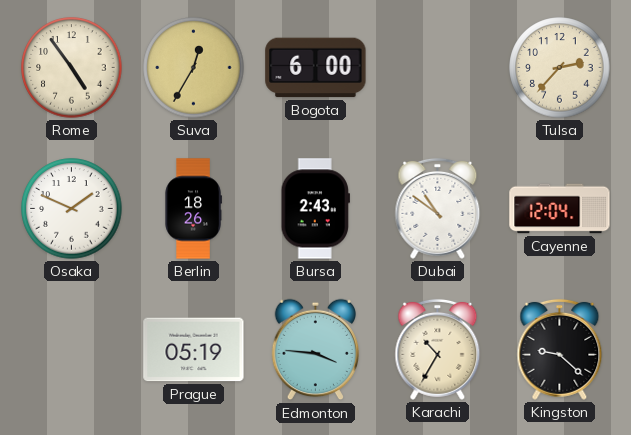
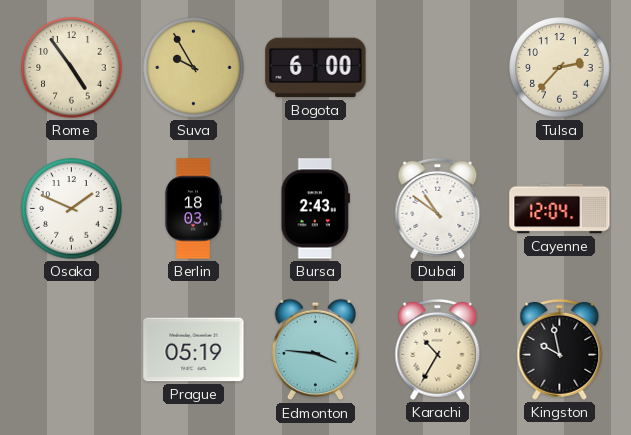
Suva: 12:35 -> 9:55 (194, 68)
Berlin: 18:26 -> 18:03 (193, 209)
Kingston: 9:22 -> 9:58 (560, 349)
